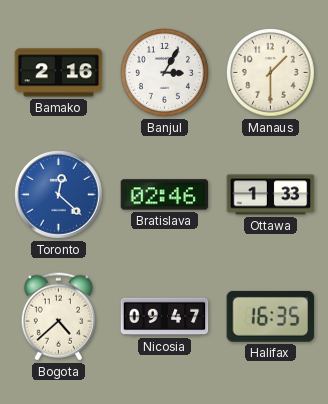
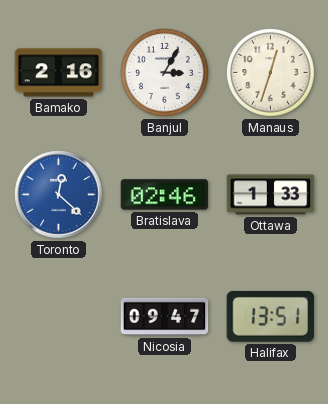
Manaus: 1:30 -> 12:33 (271, 73)
Bogota: 4:38 -> none (58, 317)
Halifax: 16:35 -> 13:51 (271, 316)
